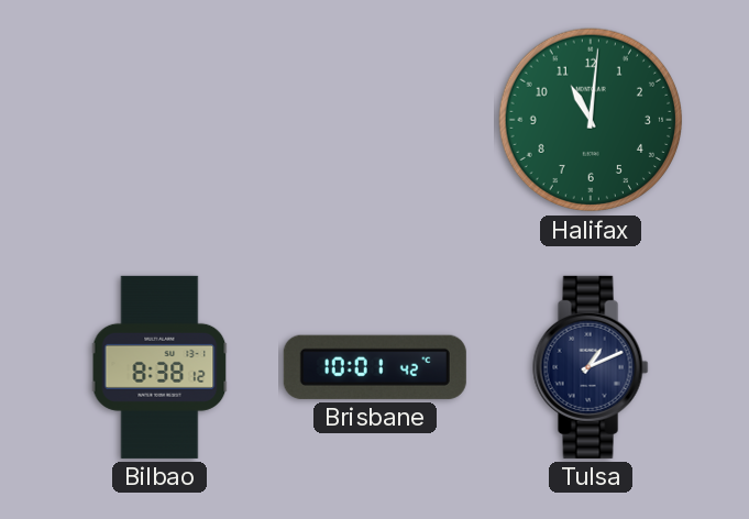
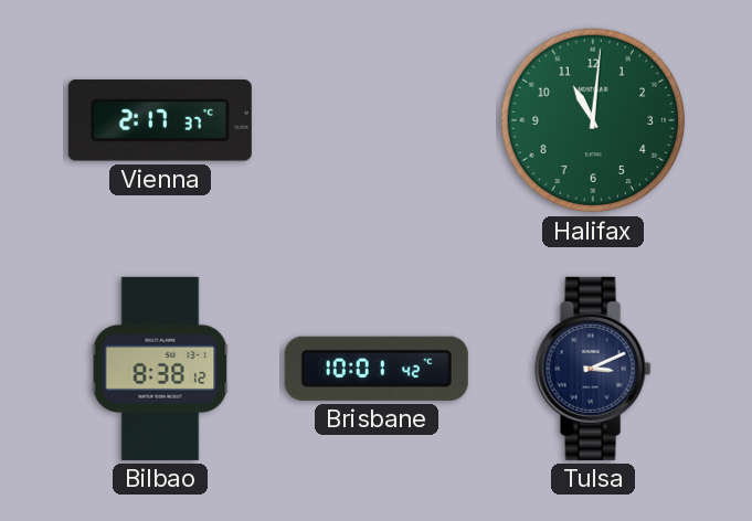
Vienna: none -> 2:17 (160, 120)
Tulsa: 1:11 -> 3:11 (593, 369)
